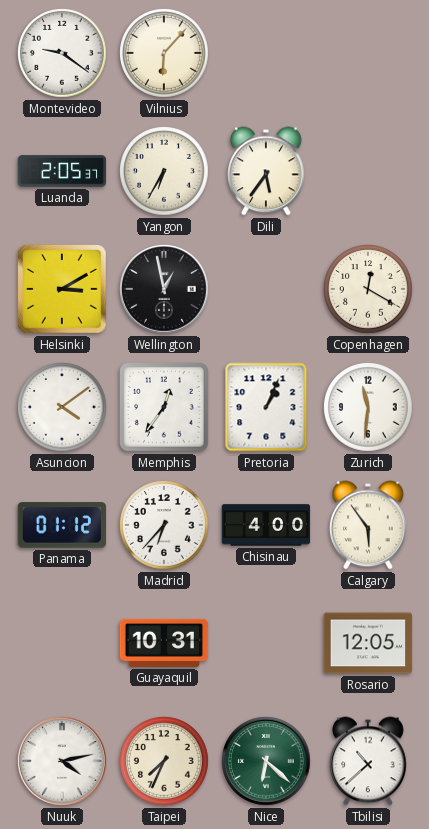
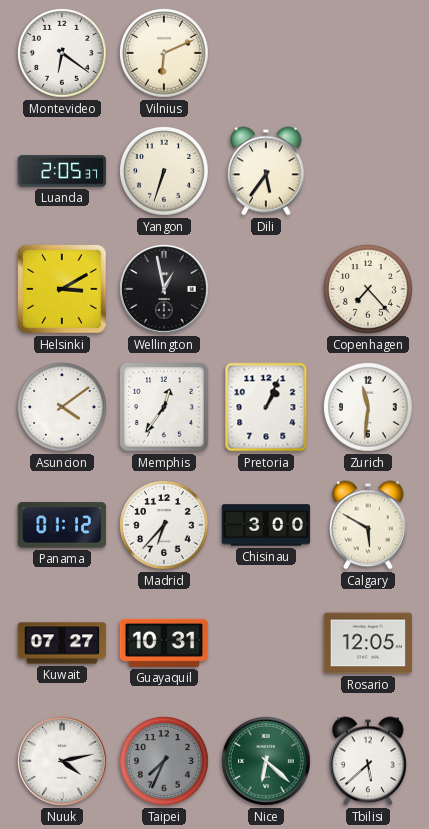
Montevideo: 9:21 -> 6:21 (63, 54)
Vilnius: 6:07 -> 6:11 (165, 54)
Yangon: 6:35 -> 6:33 (165, 172)
Copenhagen: 12:20 -> 7:23 (369, 290)
Chisinau: 4:00 -> 3:00 (266, 525)
Calgary: 5:54 -> 5:50 (368, 525)
Kuwait: none -> 07:27 (62, 643)
Taipei dial: cream -> grey (165, 762)
Tbilisi: 10:38 -> 5:38 (368, 761)
